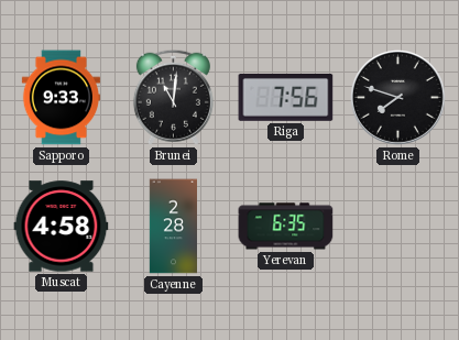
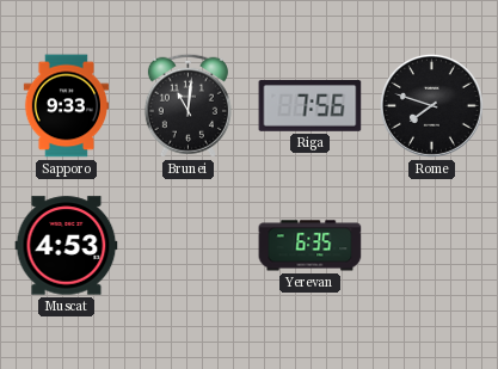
Muscat: 4:58 -> 4:53 (67, 246)
Cayenne: 2:28 -> none (174, 227)
